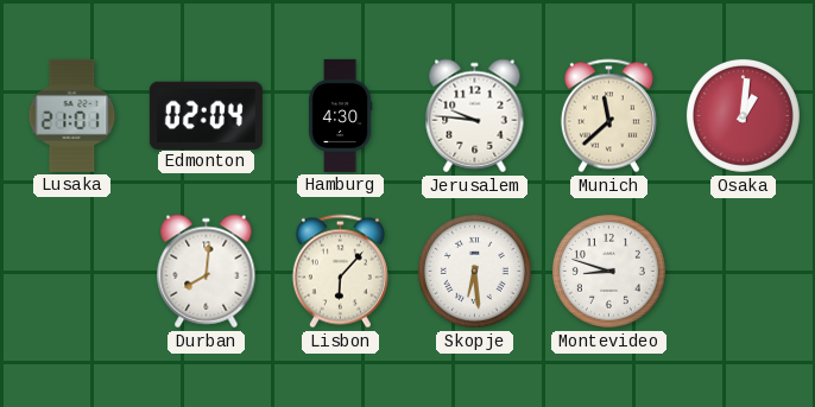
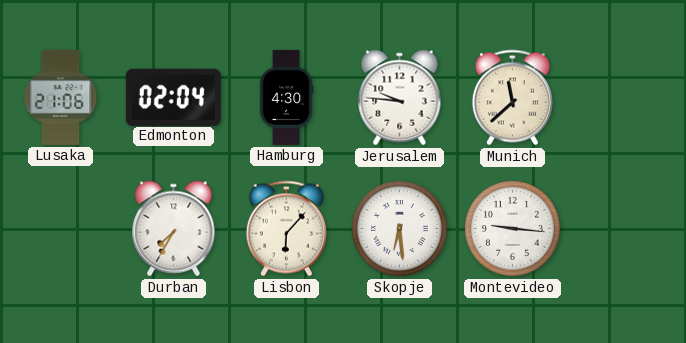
Lusaka: 21:01 -> 21:06 (61, 97)
Osaka: 1:01 -> none (743, 115)
Durban: 8:01 -> 7:35 (174, 229)
Montevideo: 8:48 -> 9:16 (512, 228)
